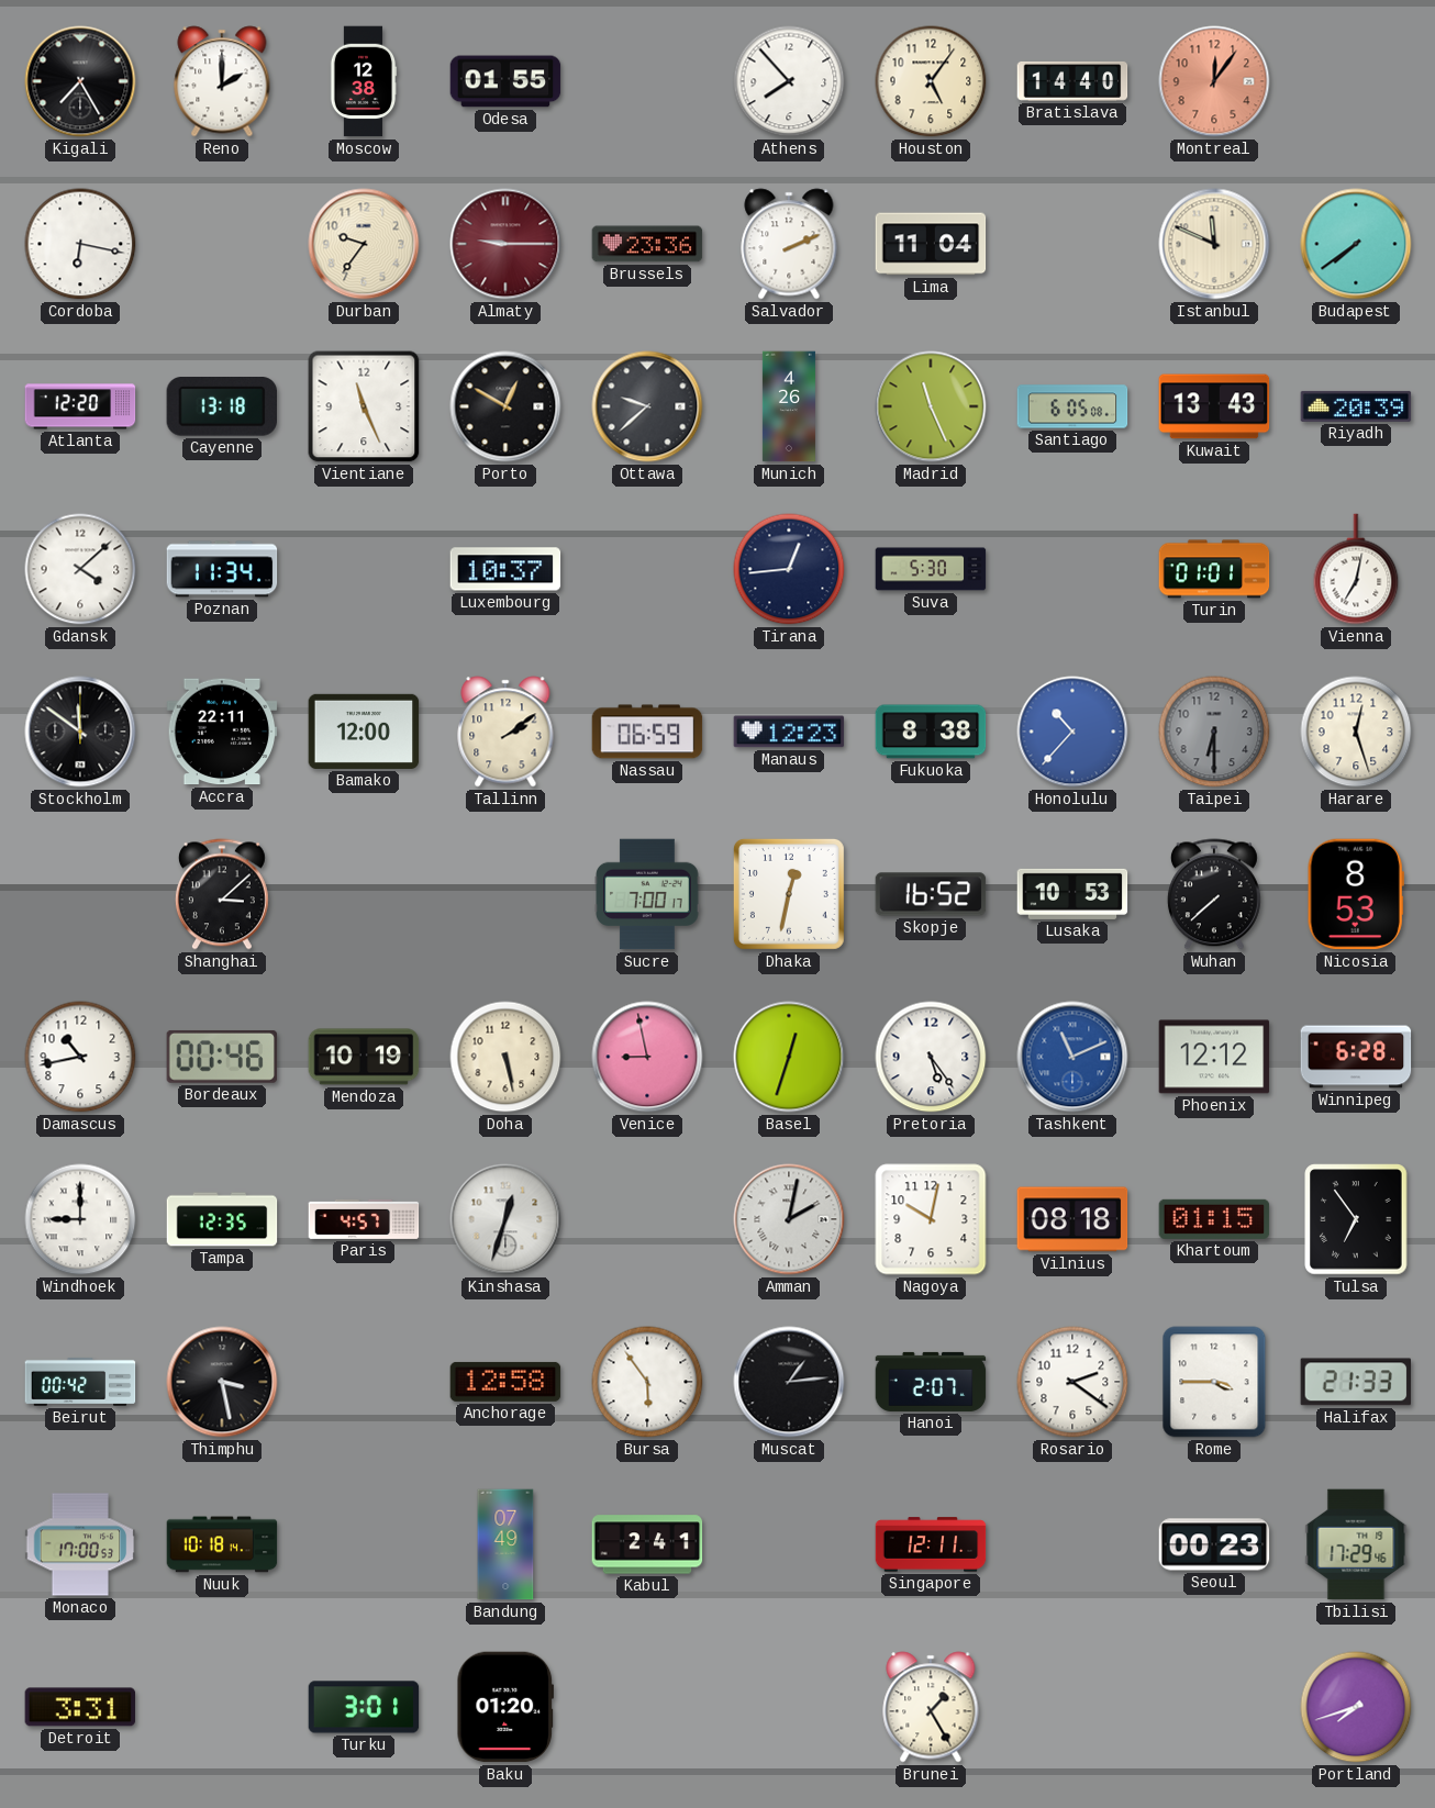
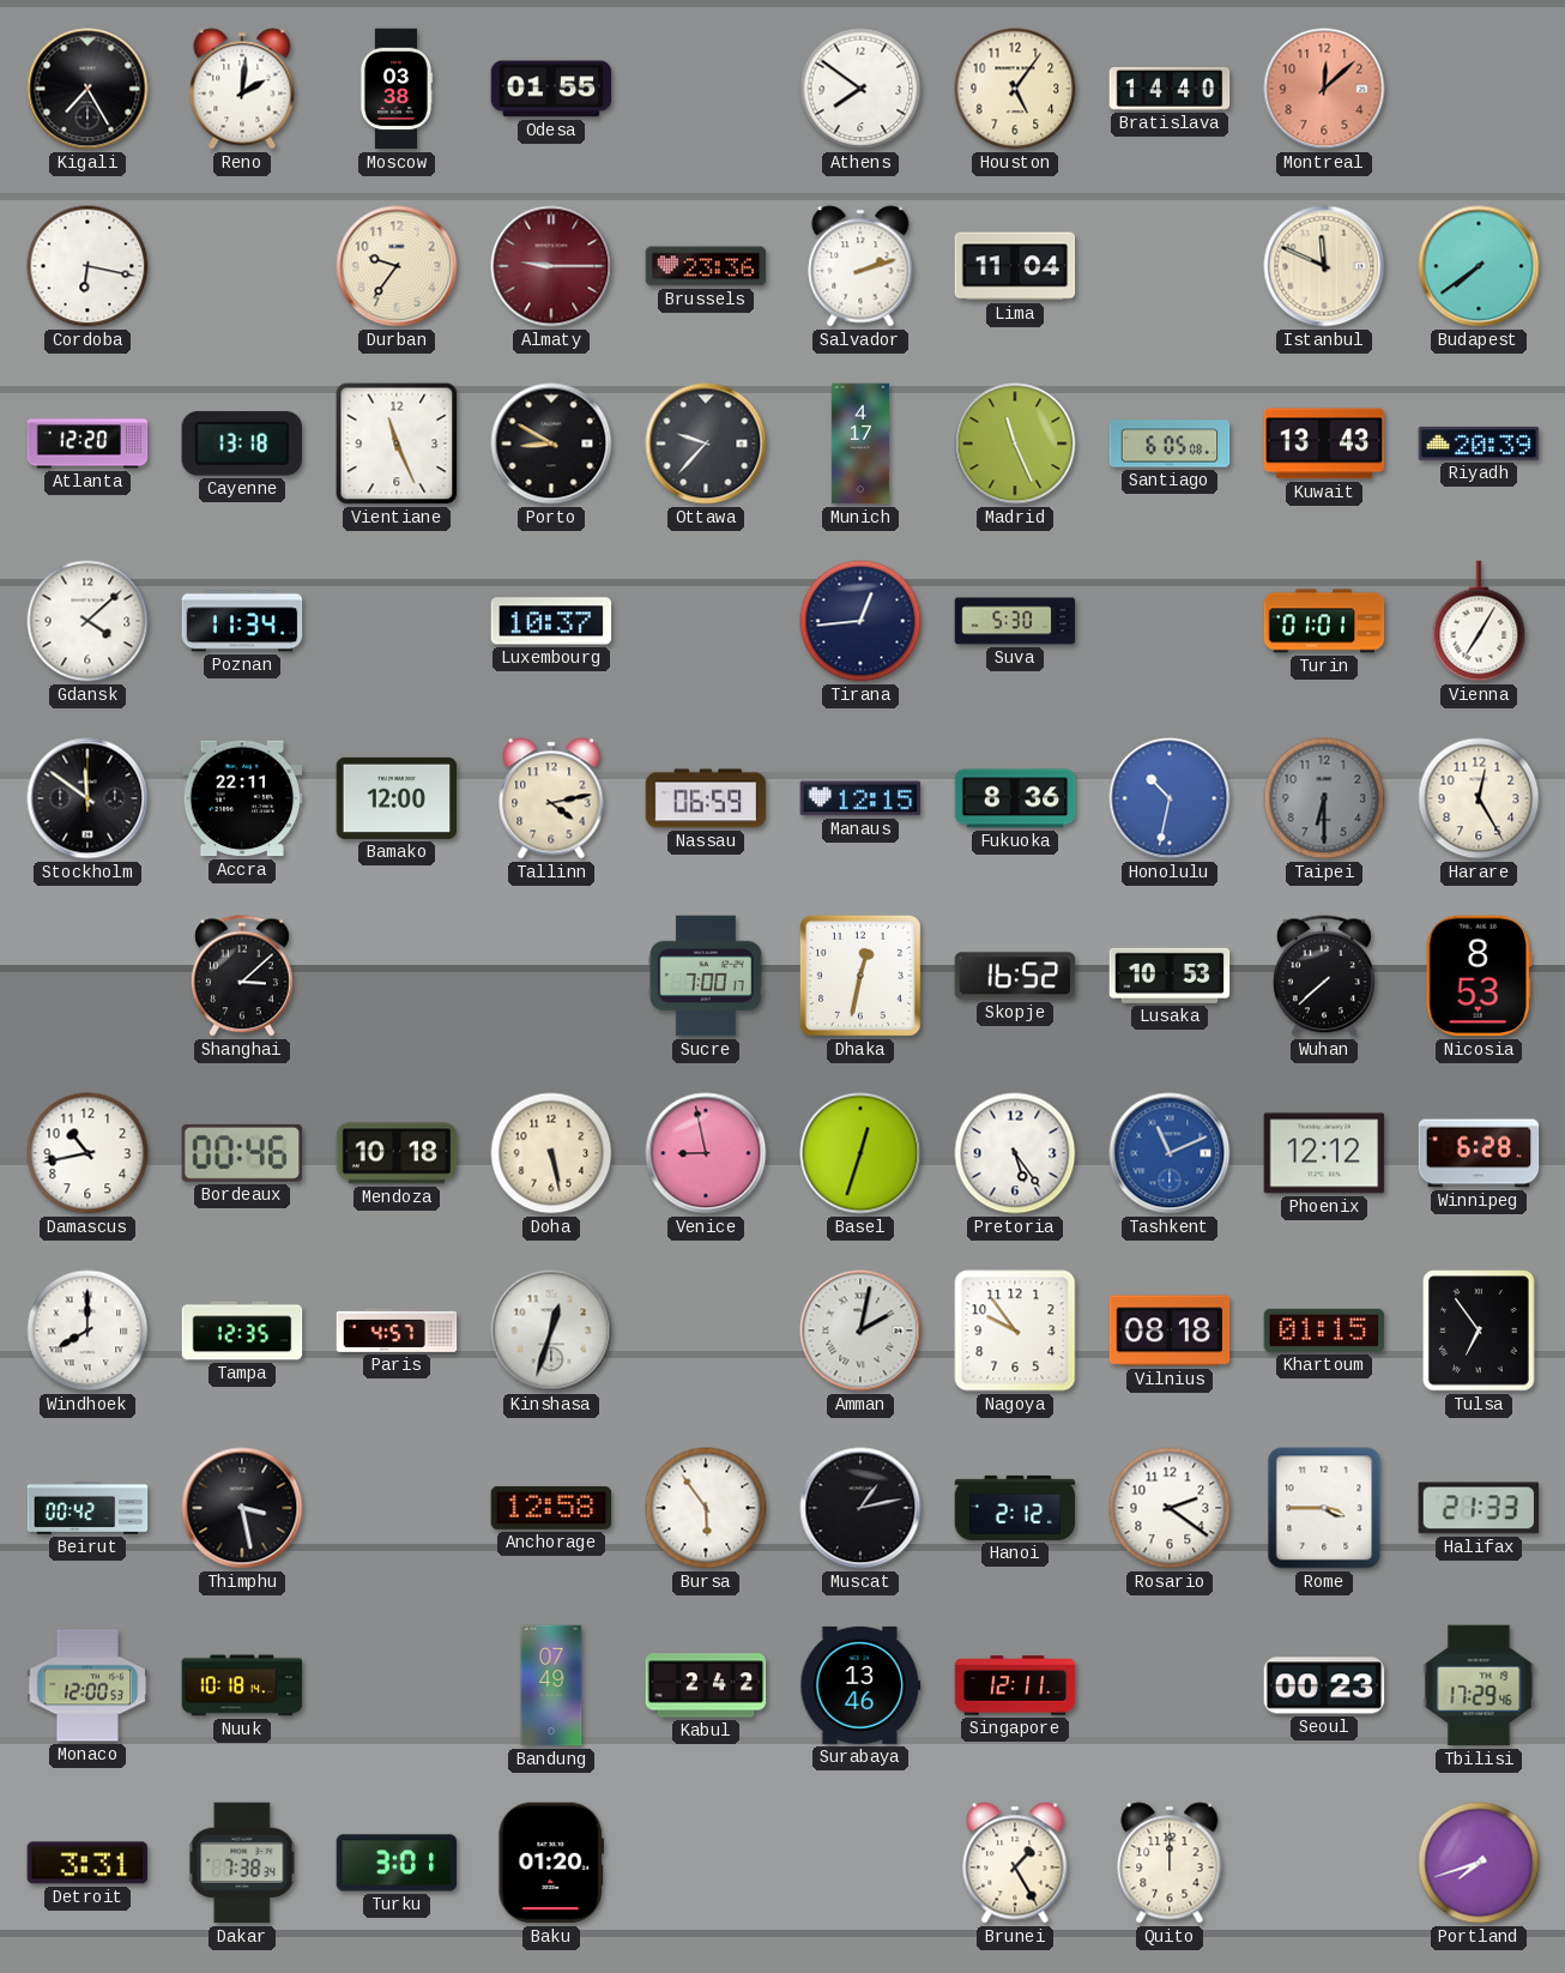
Reno: 2:00 -> 2:01 (242, 89)
Moscow: 12:38 -> 03:38 (397, 89)
Athens: 7:53 -> 7:51 (860, 89)
Montreal: 12:06 -> 12:08 (1324, 89)
Salvador: 2:11 -> 2:12 (860, 266)
Porto: 12:50 -> 8:50 (551, 444)
Ottawa: 9:38 -> 9:37 (706, 444)
Munich: 4:26 -> 4:17 (860, 444)
Vienna: 7:02 -> 7:05 (1479, 621)
Tallinn: 2:09 -> 4:13 (551, 798)
Manaus: 12:23 -> 12:15 (860, 798)
Fukuoka: 8:38 -> 8:36 (1015, 798)
Honolulu: 10:37 -> 10:32 (1170, 798)
Harare: 12:27 -> 12:25 (1479, 798)
Mendoza: 10:19 -> 10:18 (397, 1153)
Windhoek: 9:00 -> 8:00 (87, 1331)
Nagoya: 10:02 -> 9:54 (1015, 1331)
Muscat: 1:14 -> 1:13 (860, 1508)
Hanoi: 2:07 -> 2:12 (1015, 1508)
Monaco: 17:00 -> 12:00 (87, 1685)
Kabul: 2:41 -> 2:42 (706, 1685)
Surabaya: none -> 13:46 (860, 1685)
Dakar: none -> 7:38 (242, 1863)
Quito: none -> 12:00 (1170, 1863)
